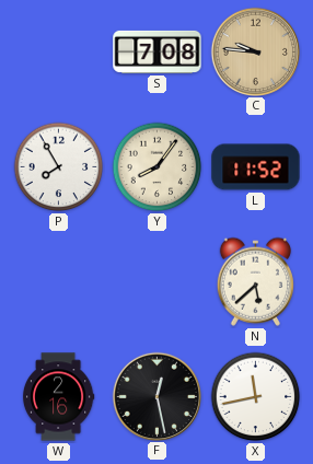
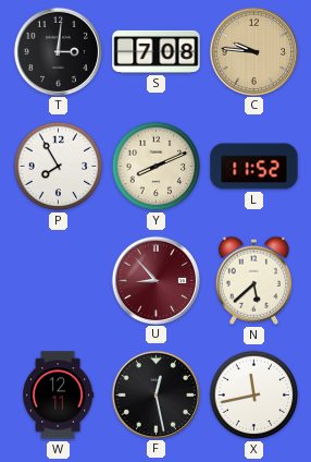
T: none -> 3:01 (58, 51)
Y: 8:06 -> 8:11 (157, 167)
U: none -> 8:53 (155, 280)
W: 2:16 -> 12:11 (58, 396)
